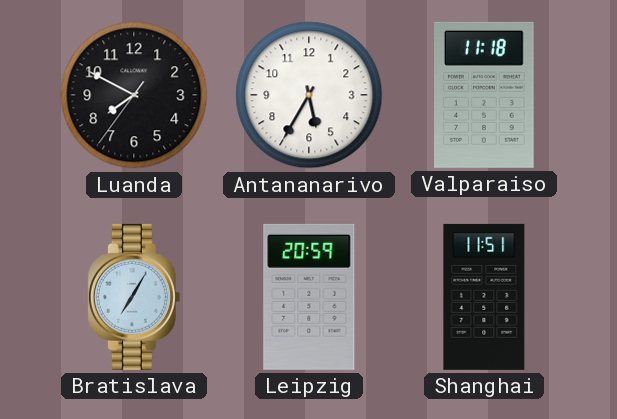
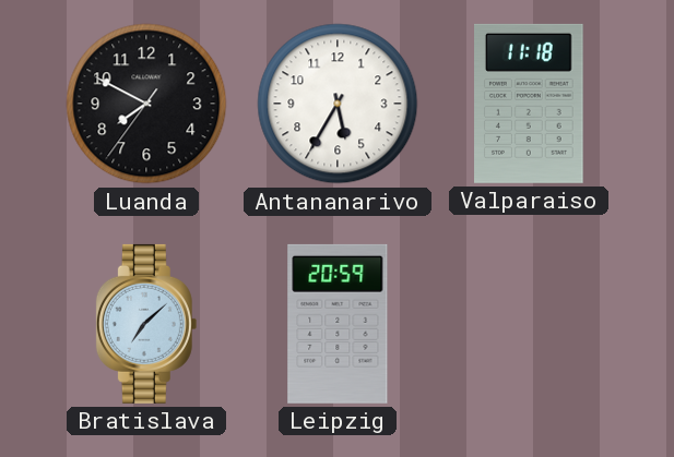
Bratislava: 7:05 -> 7:08 (146, 324)
Shanghai: 11:51 -> none (484, 297)
